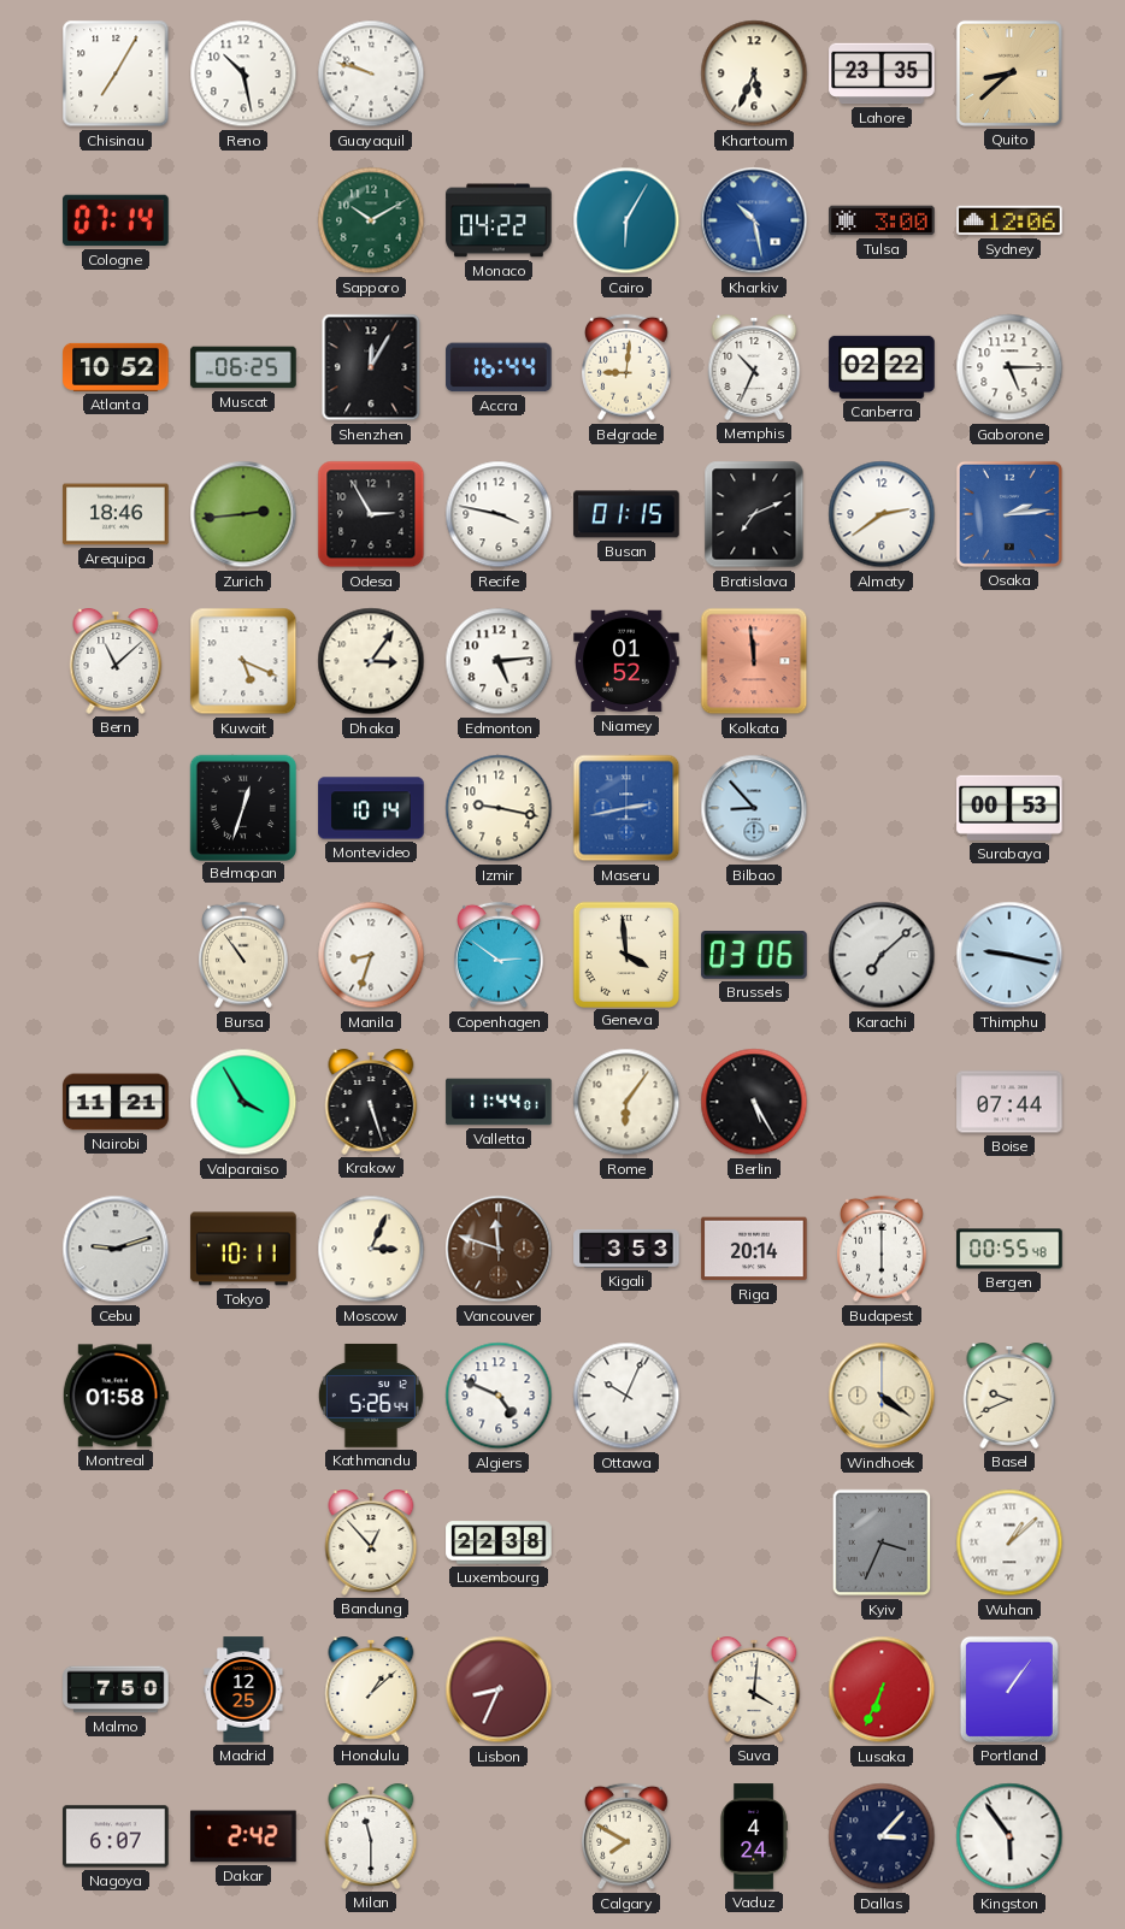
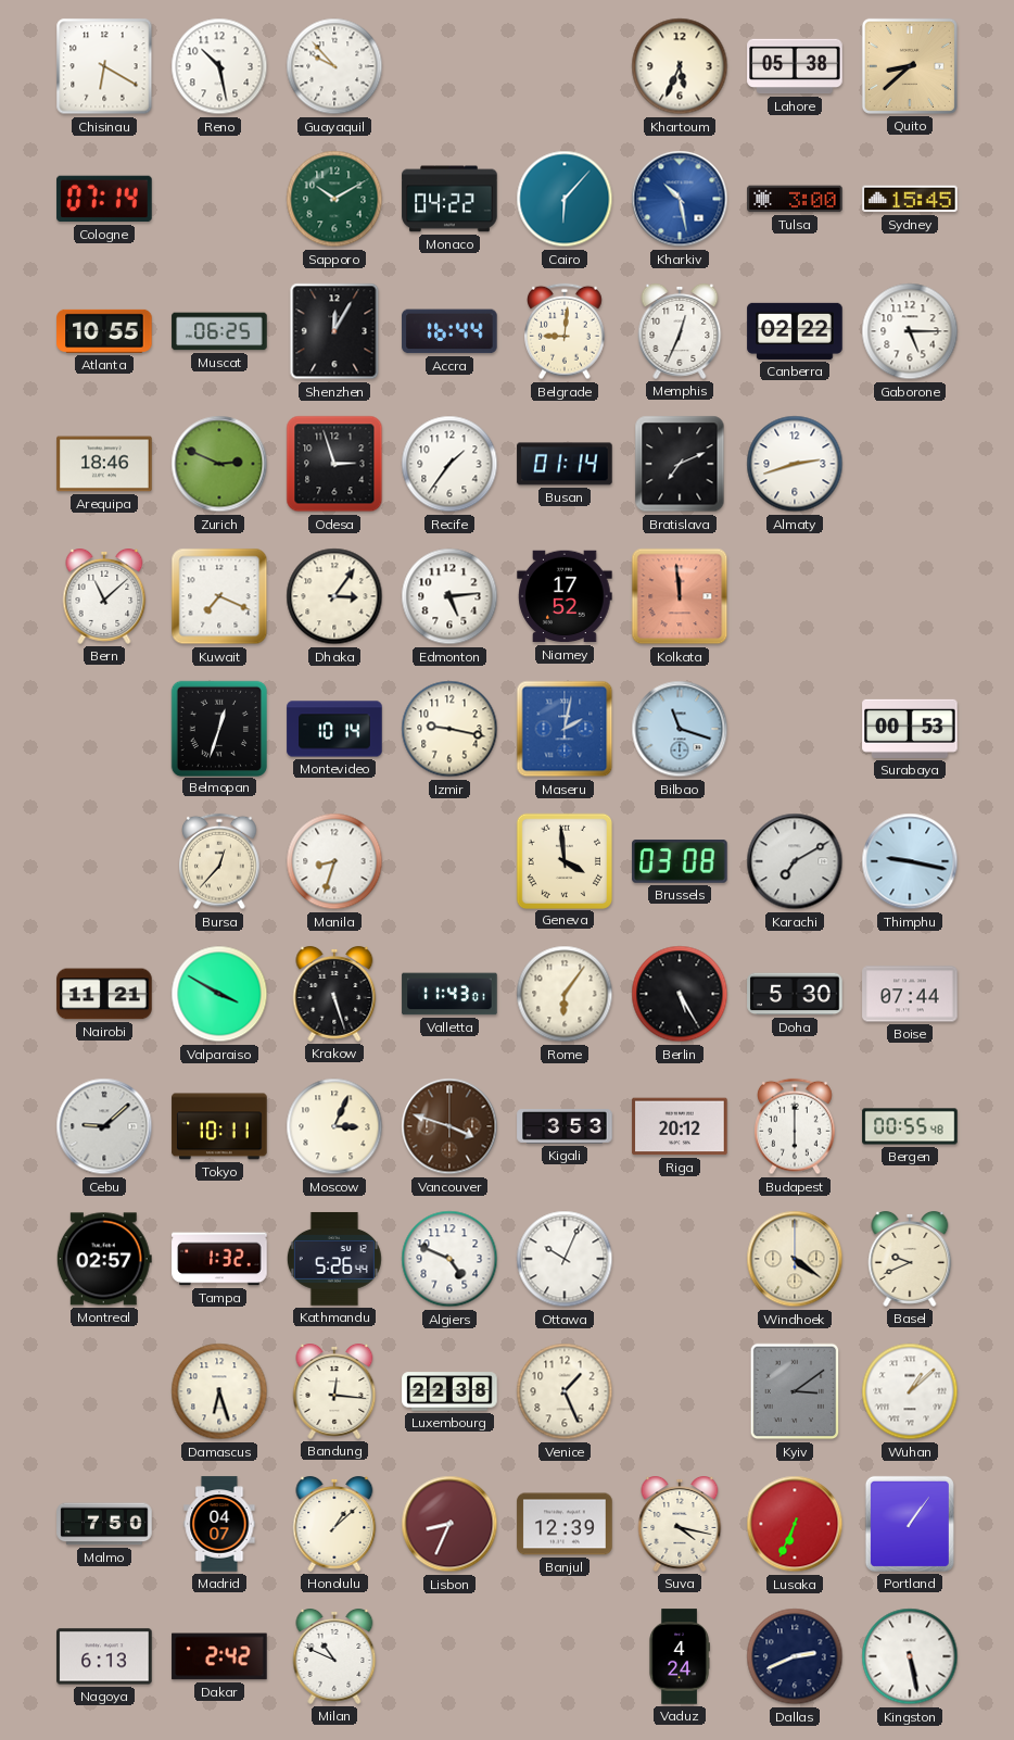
Chisinau: 7:05 -> 6:20 (104, 66)
Guayaquil: 9:48 -> 9:53 (334, 66)
Lahore: 23:35 -> 05:38 (795, 66)
Cairo: 6:05 -> 6:07 (565, 199)
Sydney: 12:06 -> 15:45 (910, 199)
Atlanta: 10:52 -> 10:55 (104, 331)
Memphis: 10:34 -> 12:34 (680, 332)
Zurich: 2:44 -> 2:49 (219, 464)
Odesa: 2:55 -> 2:57 (334, 464)
Recife: 3:47 -> 1:36 (449, 464)
Busan: 01:15 -> 01:14 (565, 464)
Almaty: 2:39 -> 2:42 (795, 464)
Osaka: 2:14 -> none (1009, 514)
Kuwait: 5:19 -> 7:19 (219, 596)
Niamey: 01:52 -> 17:52 (565, 596)
Maseru: 2:43 -> 2:02 (565, 729)
Bilbao: 8:53 -> 11:18 (680, 729)
Bursa: 10:54 -> 12:37 (220, 861)
Copenhagen: 2:51 -> none (500, 955)
Brussels: 03:06 -> 03:08 (680, 862)
Karachi: 7:08 -> 7:10 (795, 861)
Valparaiso: 3:55 -> 3:50 (219, 994)
Valletta: 11:44 -> 11:43 (449, 994)
Doha: none -> 5:30 (795, 994)
Cebu: 9:12 -> 9:08 (104, 1126)
Vancouver: 11:48 -> 3:48 (449, 1126)
Riga: 20:14 -> 20:12 (680, 1126)
Montreal: 01:58 -> 02:57 (104, 1259)
Tampa: none -> 1:32 (219, 1259)
Damascus: none -> 6:27 (219, 1391)
Bandung: 12:53 -> 12:16 (334, 1392)
Venice: none -> 1:26 (565, 1391)
Kyiv: 3:34 -> 3:09 (795, 1391)
Madrid: 12:25 -> 04:07 (219, 1524)
Banjul: none -> 12:39 (565, 1524)
Suva: 4:01 -> 4:17 (680, 1525)
Nagoya: 6:07 -> 6:13 (104, 1656)
Milan: 11:30 -> 10:49 (334, 1657)
Calgary: 7:50 -> none (628, 1836)
Dallas: 3:07 -> 2:41 (795, 1656)
Kingston: 5:54 -> 5:28 (910, 1656)
